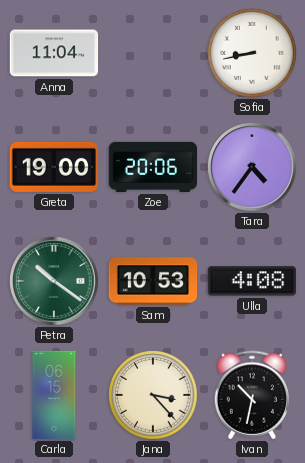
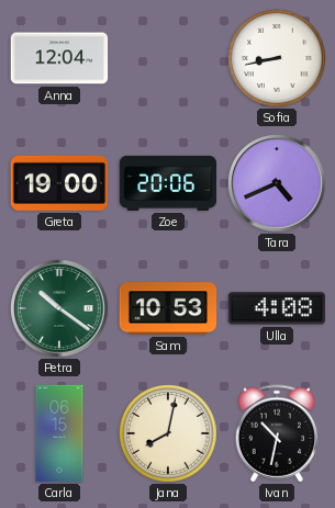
Anna: 11:04 -> 12:04 (59, 58)
Tara: 4:36 -> 4:41 (277, 183)
Jana: 3:23 -> 8:02 (168, 433)
